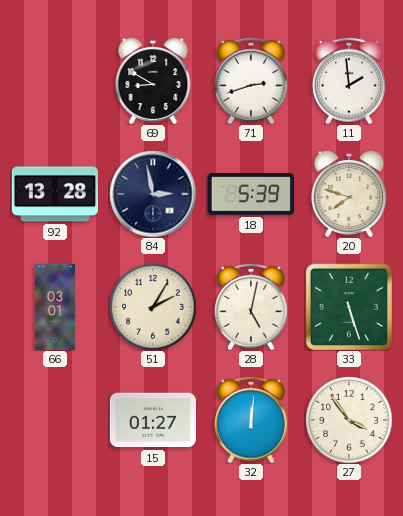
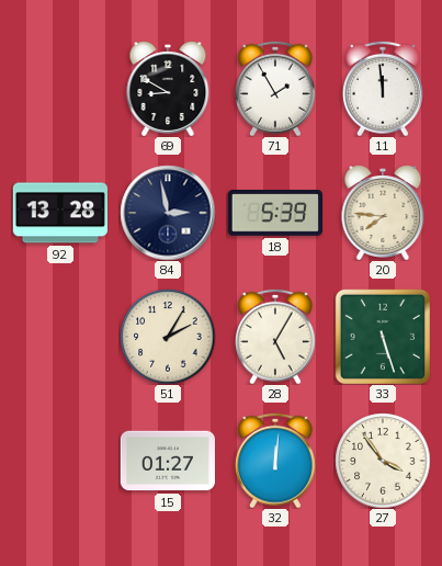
71: 2:42 -> 1:55 (275, 89)
11: 1:59 -> 11:59 (383, 89)
20: 7:48 -> 7:46 (383, 213)
66: 03:01 -> none (55, 307)
28: 5:02 -> 5:05 (275, 337)
